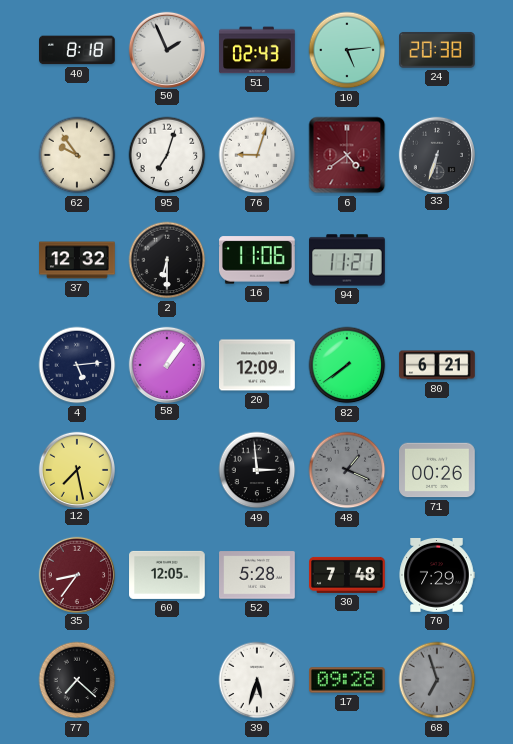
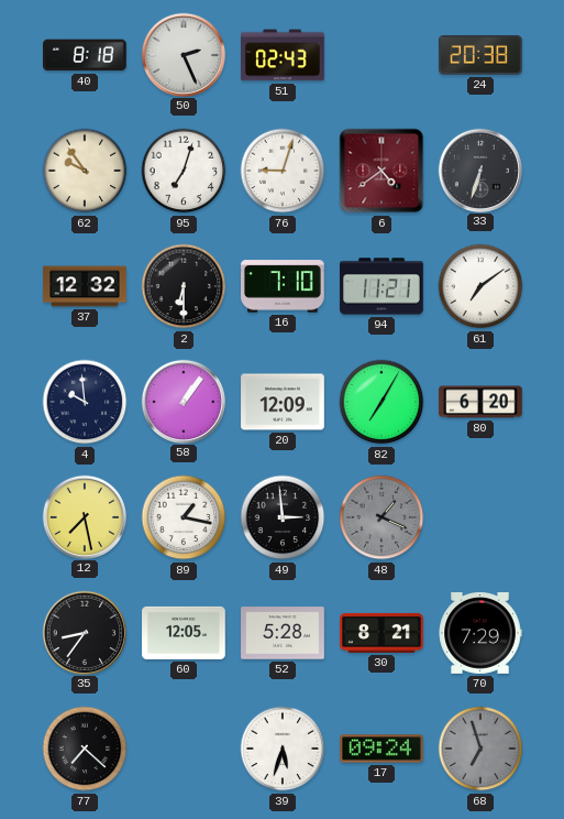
50: 1:56 -> 2:26 (183, 54)
10: 5:14 -> none (347, 50)
16: 11:06 -> 7:10 (284, 286)
61: none -> 7:09 (480, 286)
4: 5:14 -> 9:59 (85, 402)
82: 7:39 -> 7:05 (381, 402)
80: 6:21 -> 6:20 (480, 402)
89: none -> 1:17 (184, 517)
71: 00:26 -> none (437, 470)
35 dial: burgundy -> black (84, 632)
30: 7:48 -> 8:21 (381, 633)
17: 09:28 -> 09:24 (383, 749)
